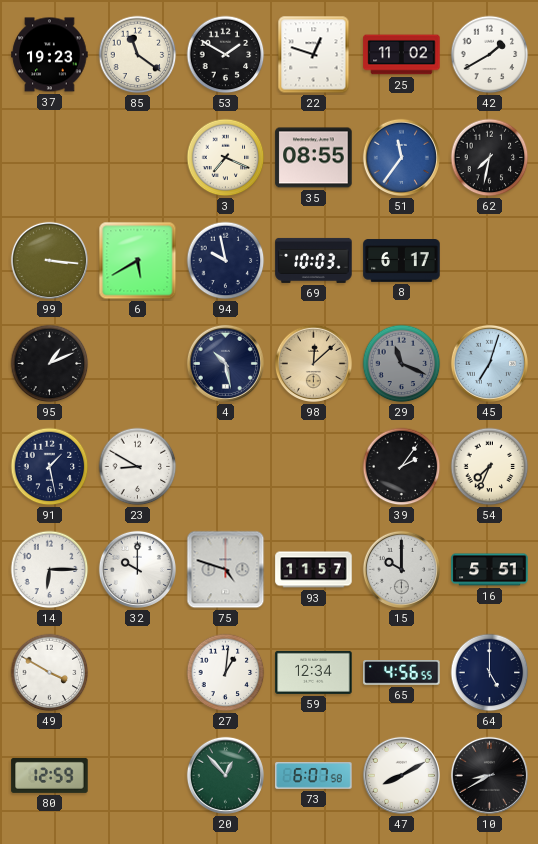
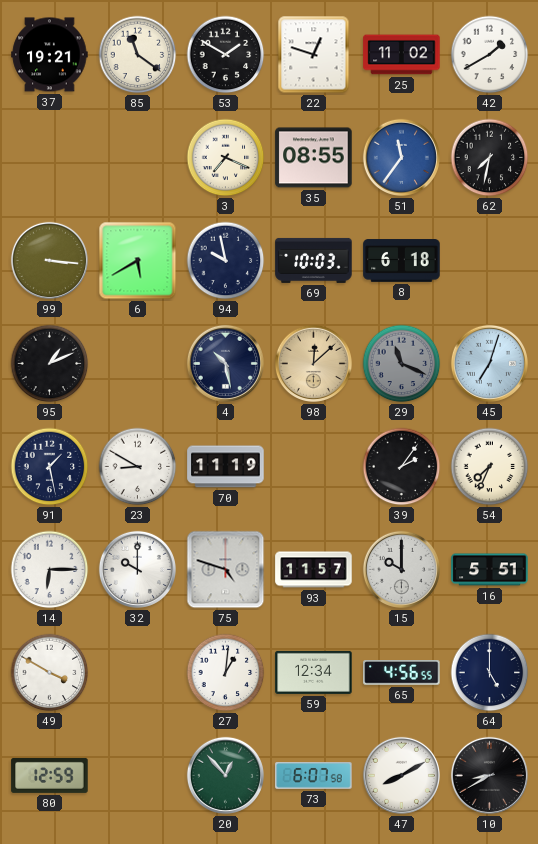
37: 19:23 -> 19:21 (50, 55)
8: 6:17 -> 6:18 (402, 261)
70: none -> 11:19 (226, 467)
